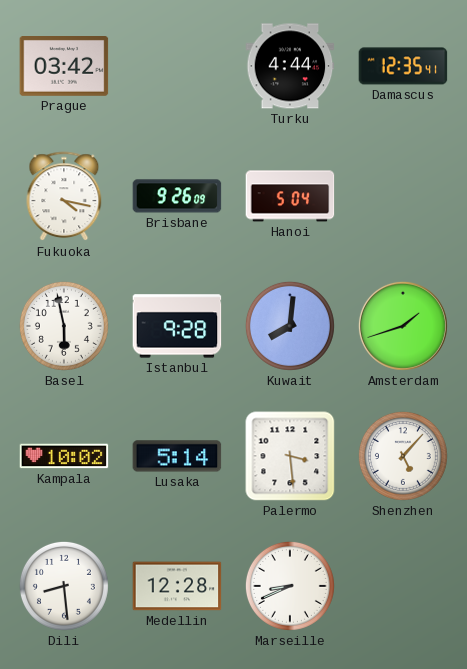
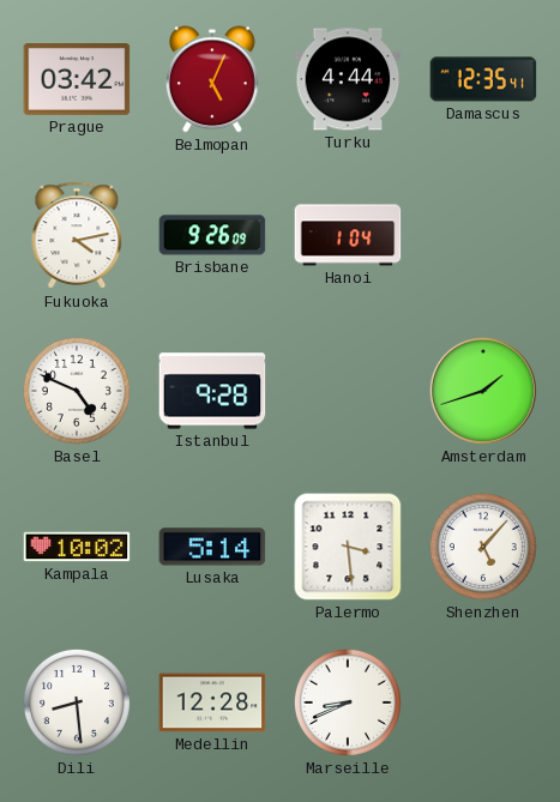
Belmopan: none -> 5:04 (212, 79)
Fukuoka: 4:17 -> 4:13 (77, 236)
Hanoi: 5:04 -> 1:04 (348, 235)
Basel: 5:58 -> 4:49 (77, 391)
Kuwait: 8:01 -> none (290, 326)
